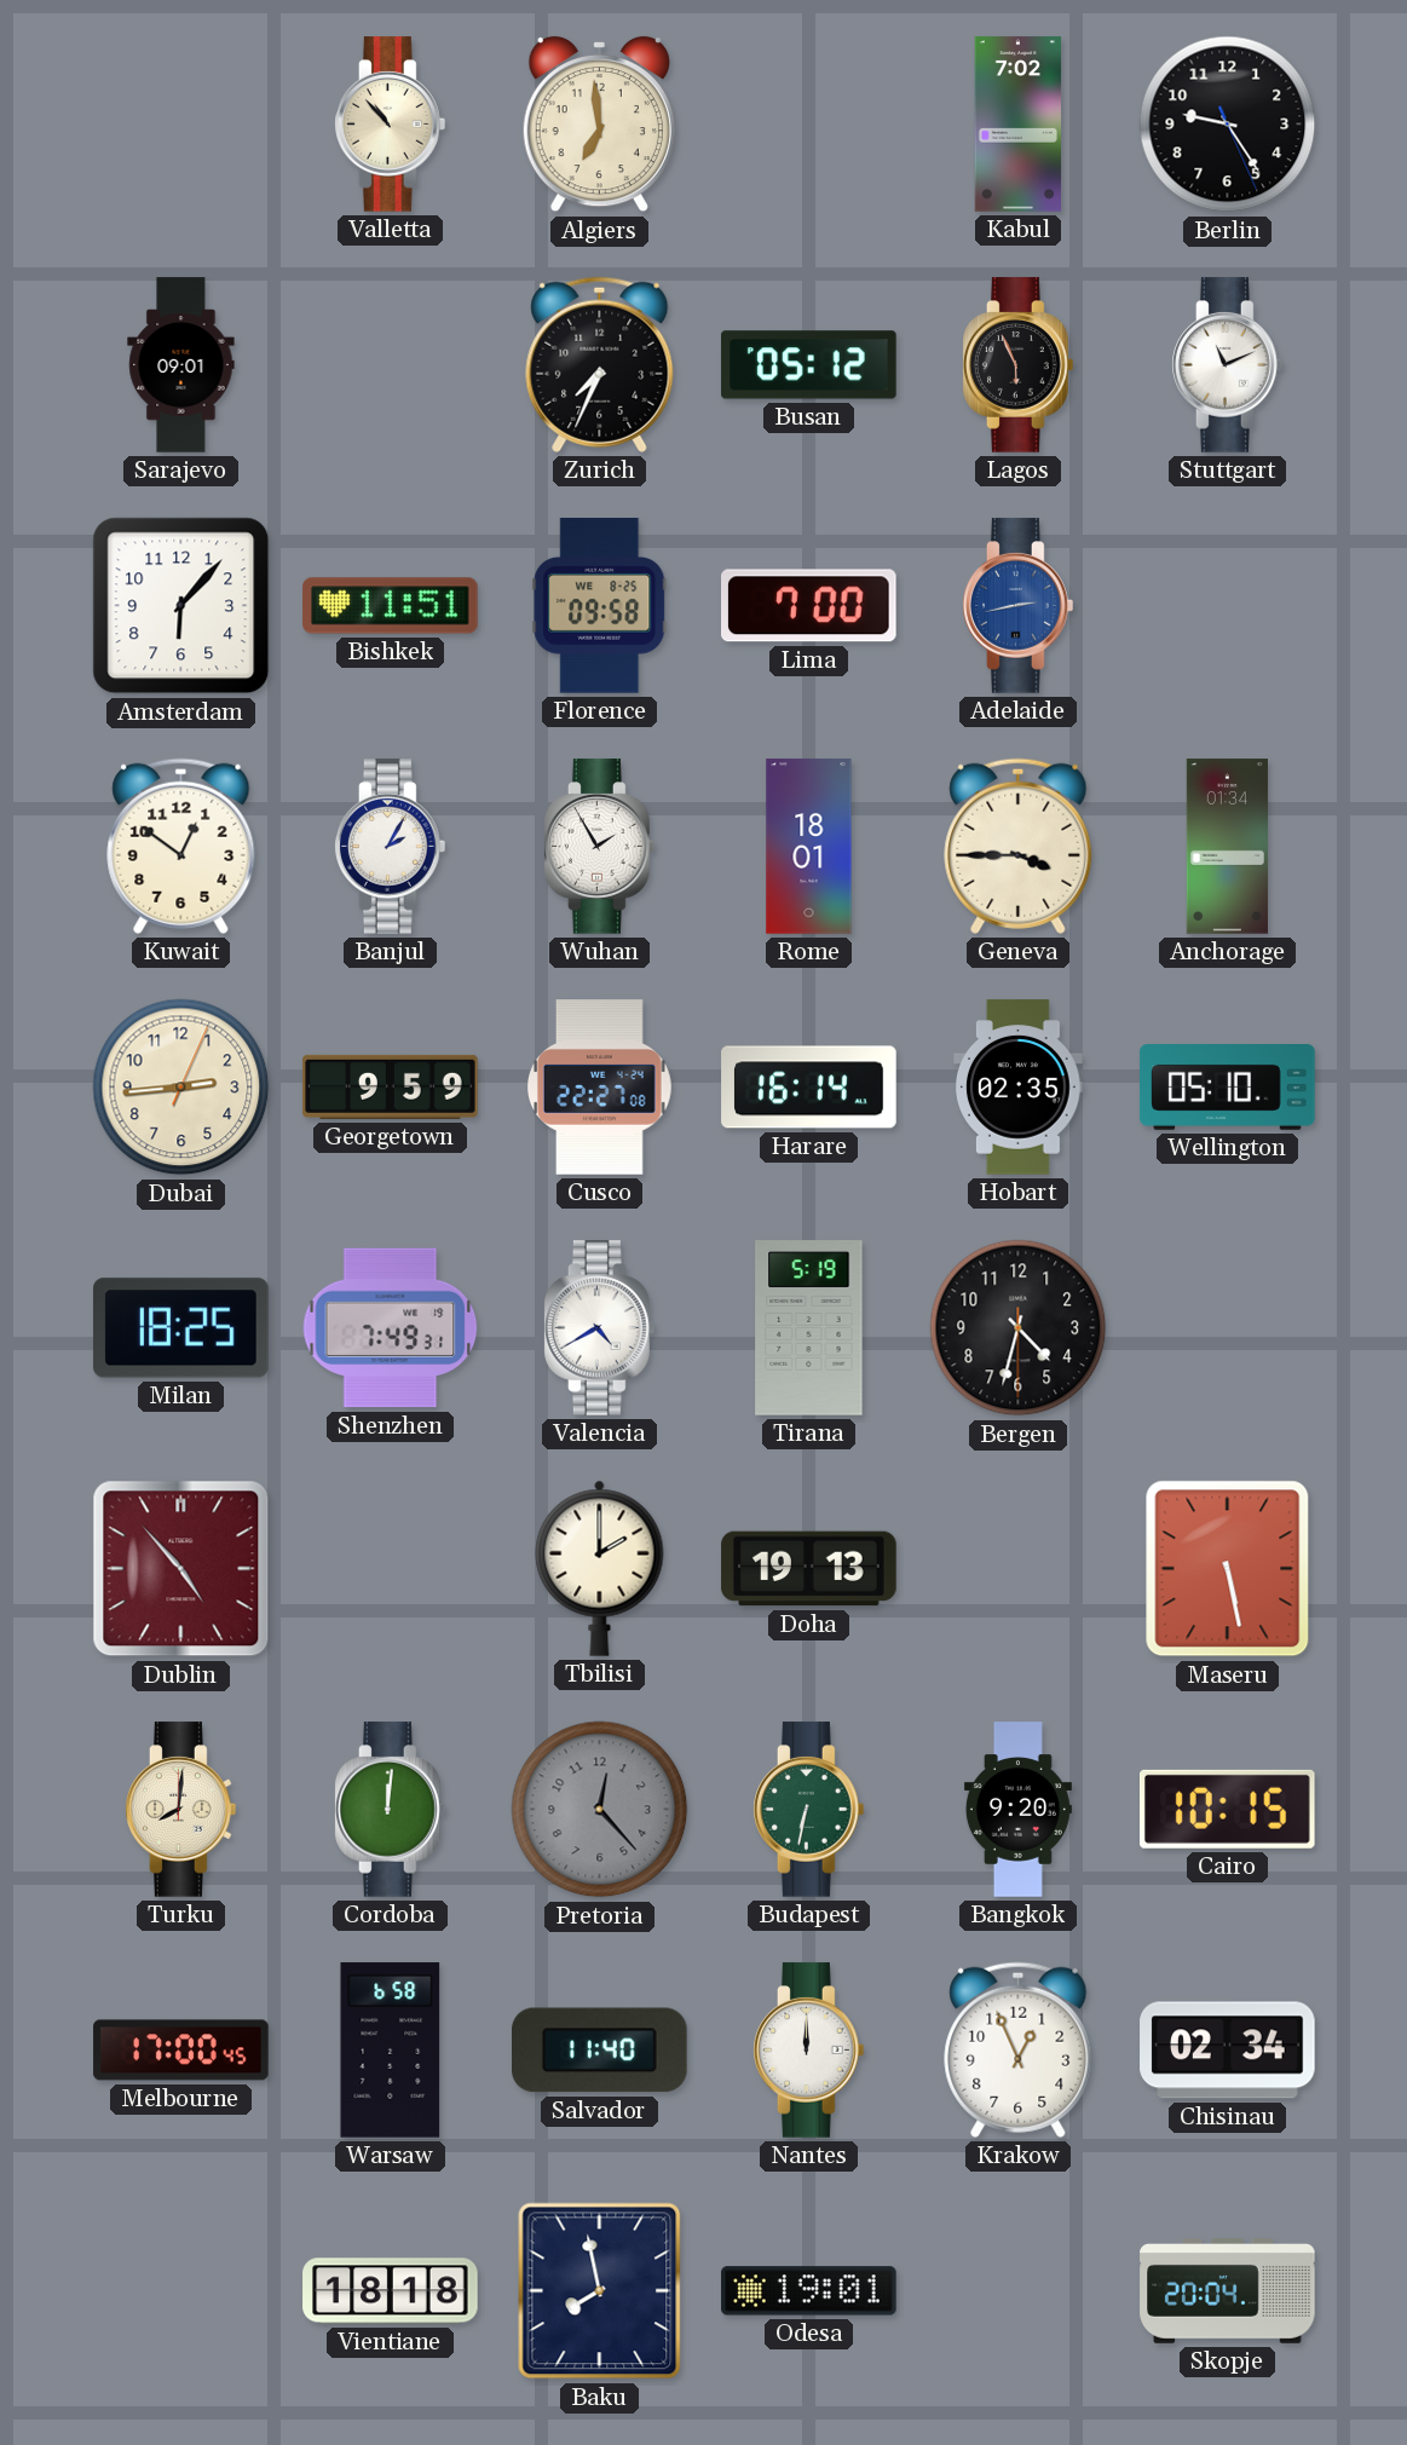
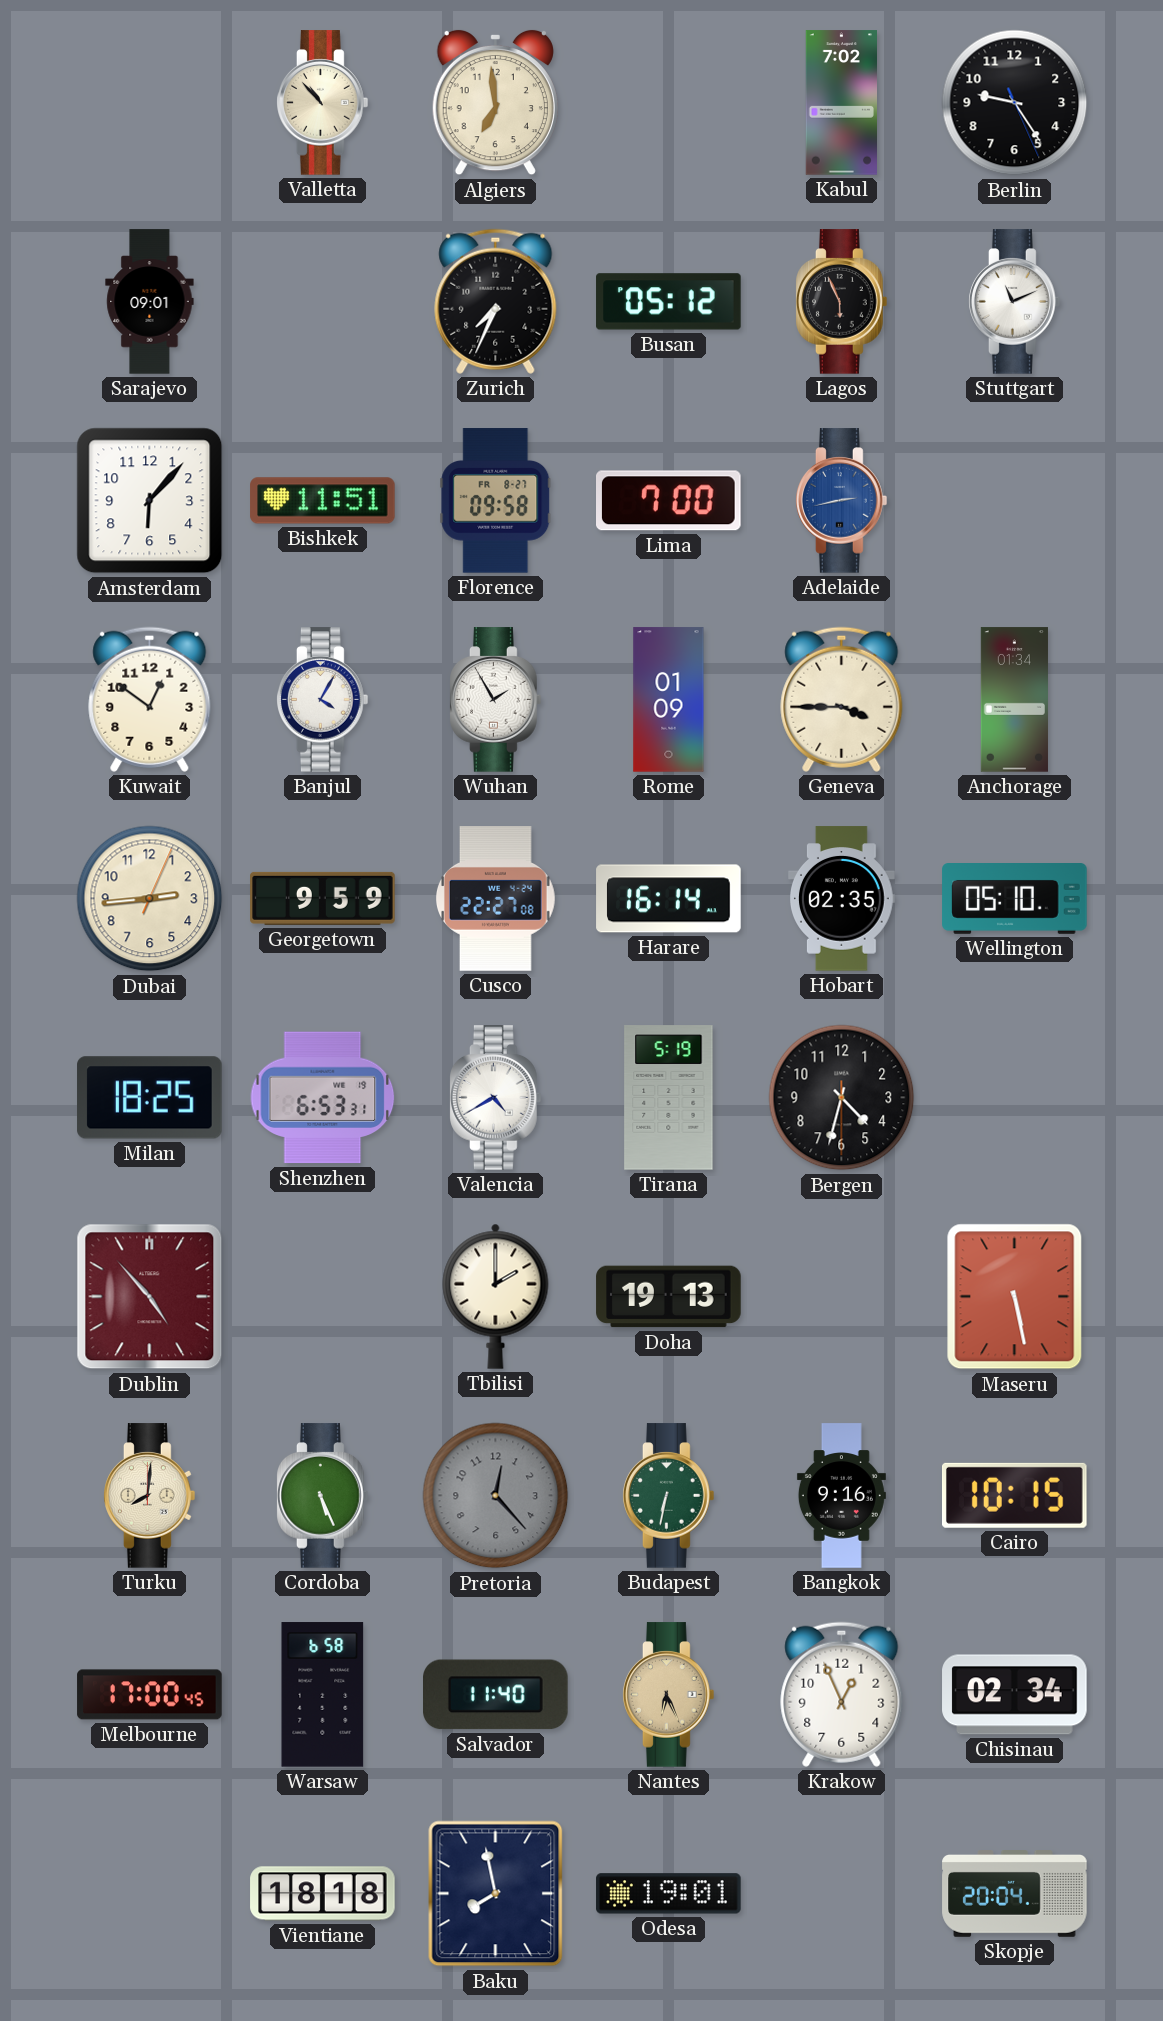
Florence date: WE 8-25 -> FR 8-27 (496, 501)
Banjul: 2:05 -> 4:05 (323, 700)
Rome: 18:01 -> 01:09 (669, 700)
Shenzhen: 7:49 -> 6:53 (323, 1098)
Cordoba: 12:01 -> 5:26 (323, 1496)
Bangkok: 9:20 -> 9:16 (841, 1496)
Nantes: 12:00 -> 6:26 (669, 1695)
Nantes dial: white -> champagne (669, 1695)
